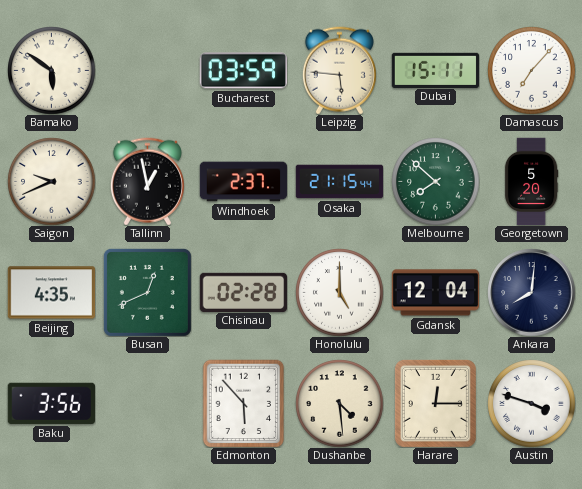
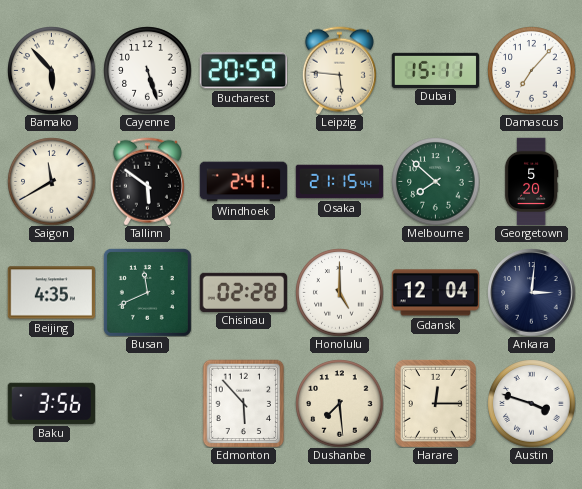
Bamako: 5:51 -> 5:53 (51, 70)
Cayenne: none -> 5:27 (147, 70)
Bucharest: 03:59 -> 20:59 (243, 71)
Saigon: 9:41 -> 11:40 (51, 181)
Tallinn: 12:58 -> 5:51 (147, 181)
Windhoek: 2:37 -> 2:41 (243, 182)
Busan: 12:41 -> 11:41 (147, 292)
Ankara: 8:01 -> 3:01 (531, 292)
Dushanbe: 4:29 -> 7:29 (339, 403)
